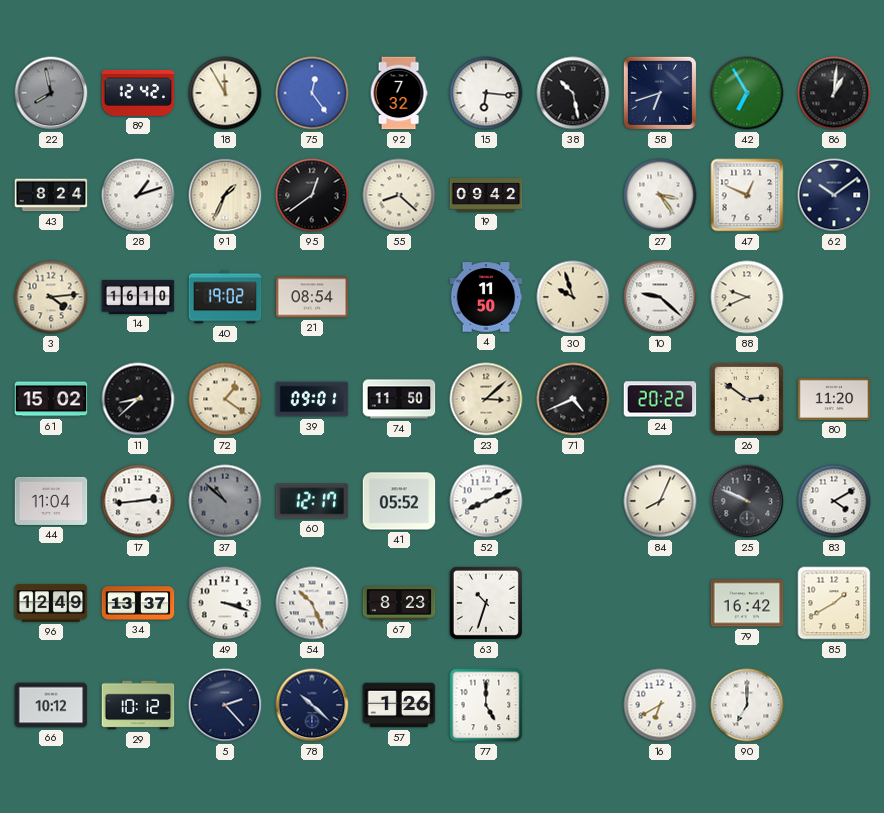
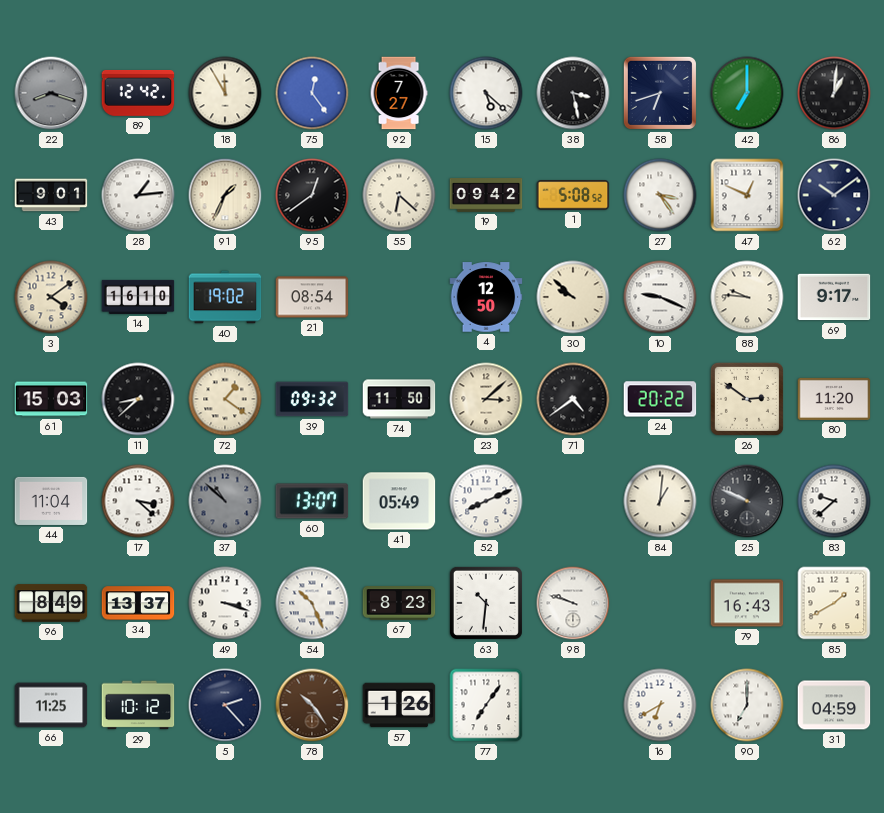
22: 7:58 -> 8:18 (51, 93)
92: 7:32 -> 7:27 (399, 93)
15: 6:16 -> 5:22 (486, 93)
38: 10:28 -> 3:28 (573, 93)
42: 6:55 -> 7:00 (747, 93)
43: 8:24 -> 9:01 (51, 195)
28: 1:12 -> 1:14 (138, 195)
55: 8:22 -> 6:22 (399, 195)
1: none -> 5:08 (573, 195)
3: 4:14 -> 4:09 (51, 297)
4: 11:50 -> 12:50 (486, 297)
30: 9:57 -> 9:52 (573, 297)
10: 9:22 -> 9:19 (660, 297)
88: 9:41 -> 9:46 (747, 297)
69: none -> 9:17 (834, 297)
61: 15:02 -> 15:03 (51, 399)
39: 09:01 -> 09:32 (312, 399)
71: 4:41 -> 4:39 (573, 399)
17: 2:44 -> 3:22 (138, 501)
60: 12:17 -> 13:07 (312, 501)
41: 05:52 -> 05:49 (399, 501)
84: 8:04 -> 1:01 (660, 501)
83: 4:10 -> 9:38 (834, 501)
96: 12:49 -> 8:49 (51, 603)
63: 10:33 -> 10:31 (486, 603)
98: none -> 9:48 (573, 603)
79: 16:42 -> 16:43 (747, 603)
66: 10:12 -> 11:25 (51, 705)
78: 10:22 -> 10:24 (312, 705)
78 dial: navy -> brown (312, 705)
77: 5:00 -> 7:06 (486, 705)
31: none -> 04:59 (834, 705)
